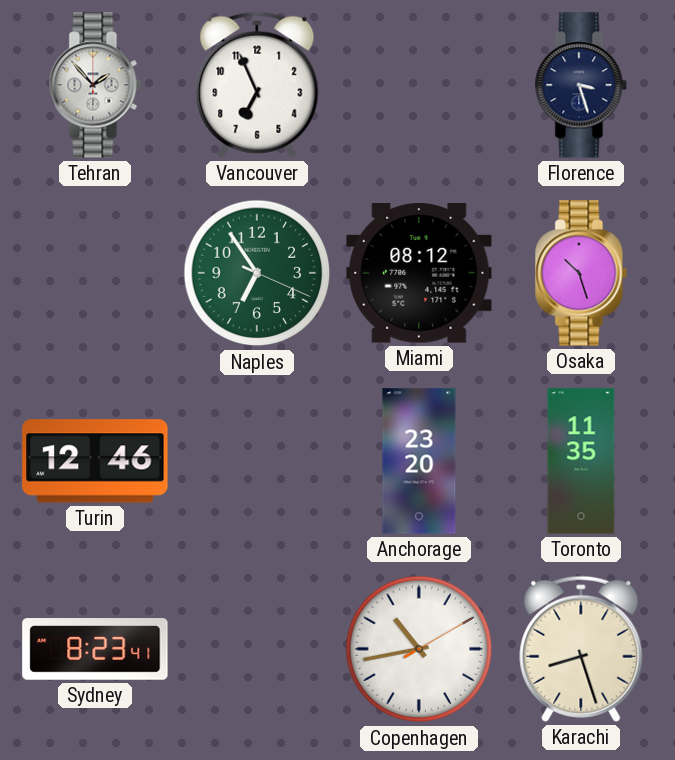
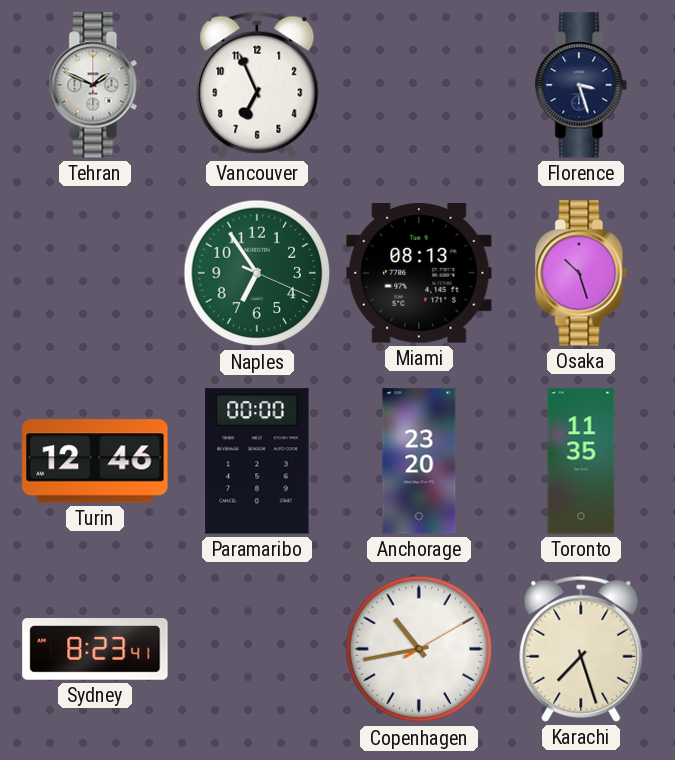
Tehran: 1:53 -> 1:49 (95, 85)
Miami: 08:12 -> 08:13 (419, 273)
Paramaribo: none -> 00:00 (257, 461)
Karachi: 8:27 -> 7:27 (581, 649)
